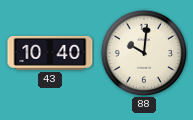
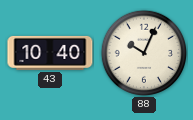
88: 10:01 -> 10:04 (143, 52)
